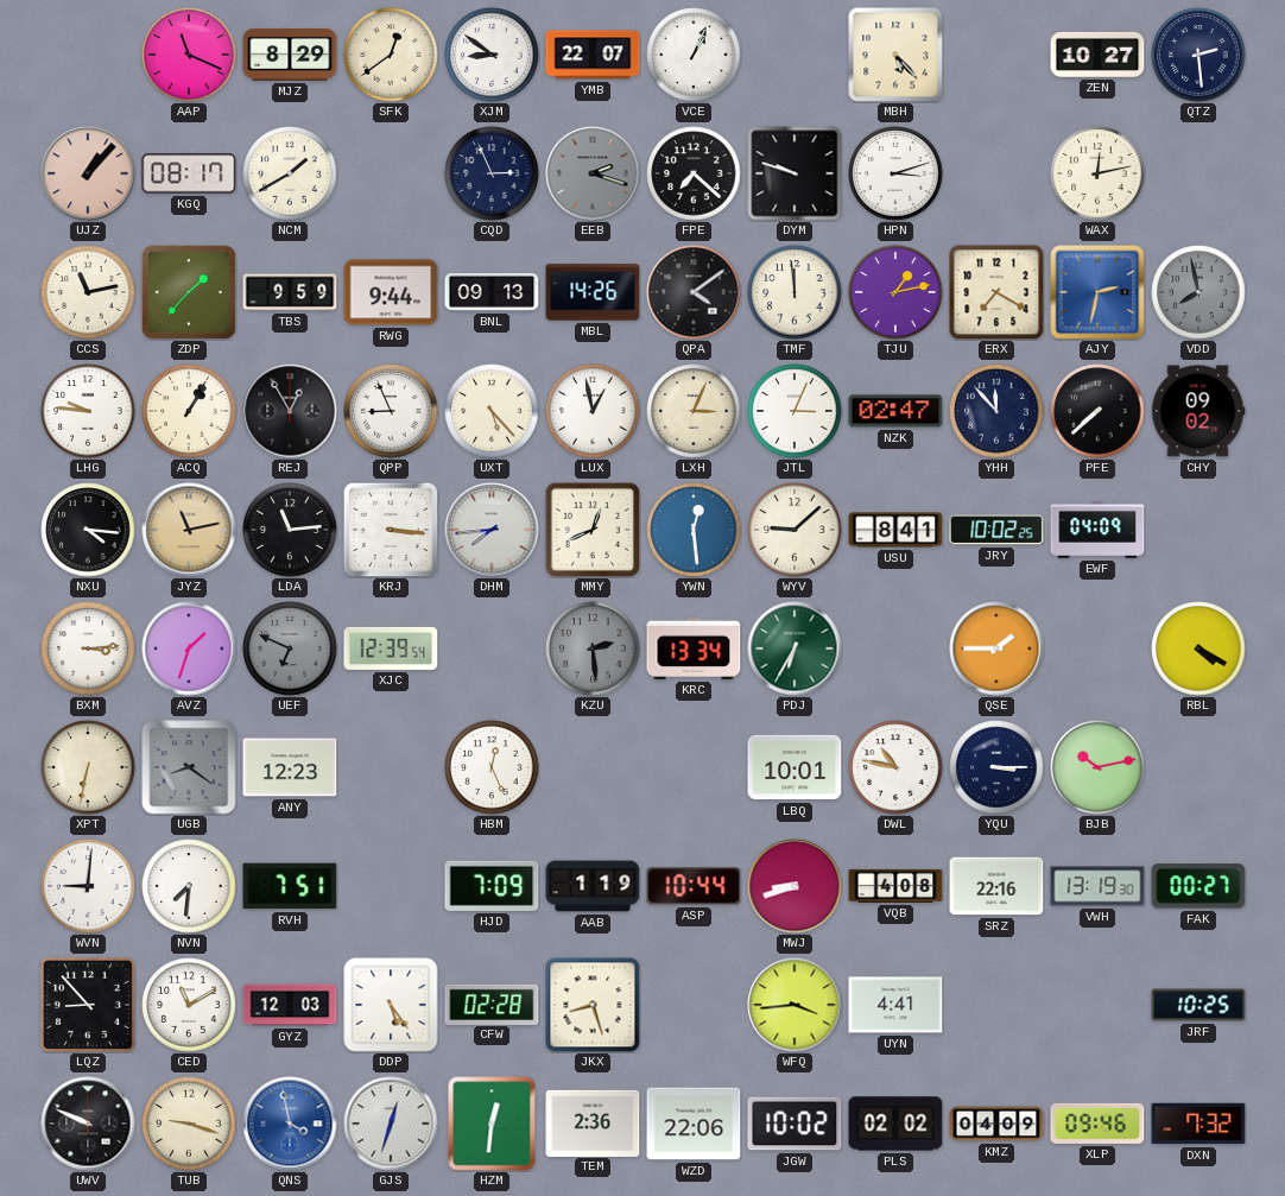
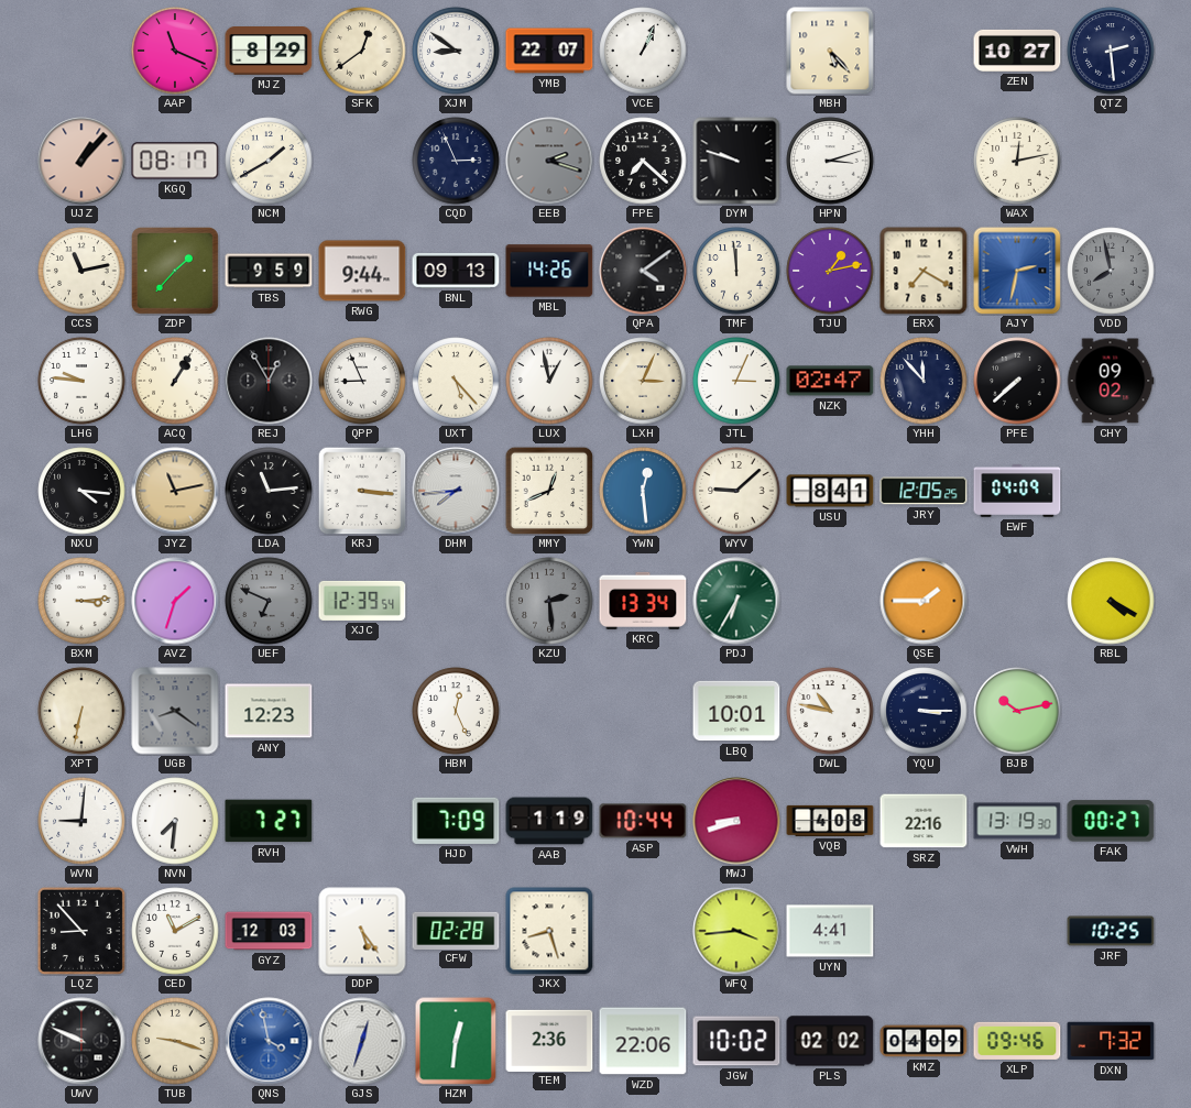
JRY: 10:02 -> 12:05 (924, 491)
RVH: 7:51 -> 7:27 (269, 821)
